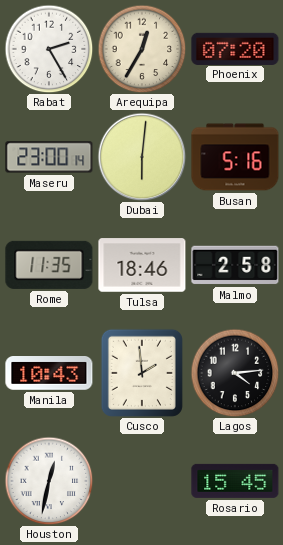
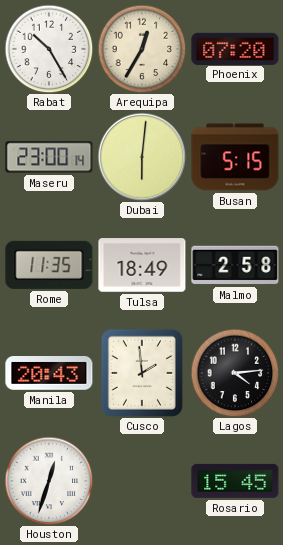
Rabat: 2:25 -> 10:25 (49, 49)
Busan: 5:16 -> 5:15 (235, 157)
Tulsa: 18:46 -> 18:49 (142, 265)
Manila: 10:43 -> 20:43 (49, 374)
Houston: 12:32 -> 12:33 (49, 481)
